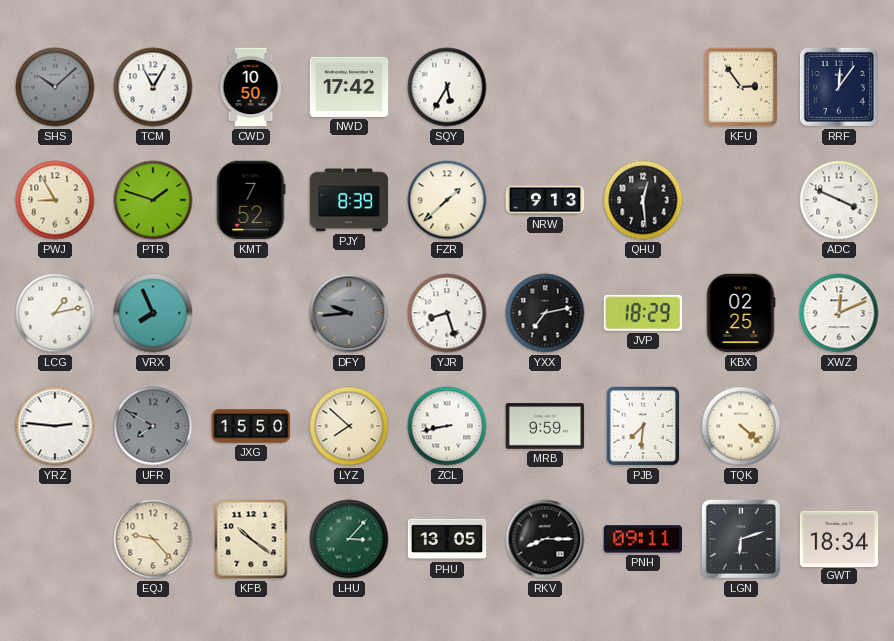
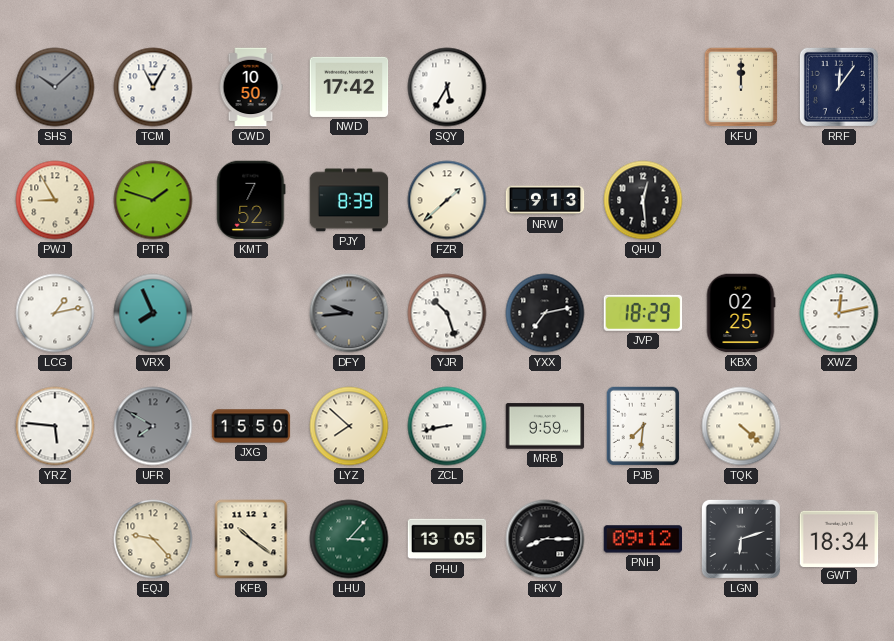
KFU: 2:54 -> 12:00 (741, 87)
ADC: 3:49 -> none (839, 200)
YJR: 8:27 -> 10:27 (447, 313)
XWZ: 12:11 -> 12:13 (839, 313)
YRZ: 2:46 -> 5:46 (55, 426)
PNH: 09:11 -> 09:12 (643, 539)
